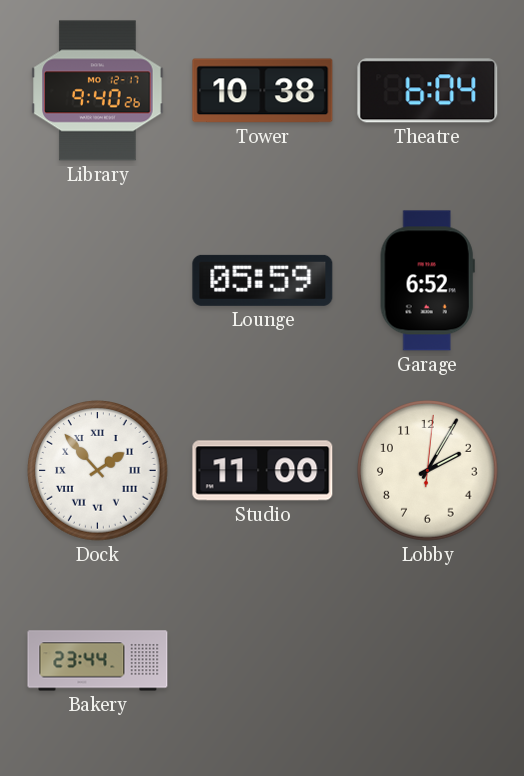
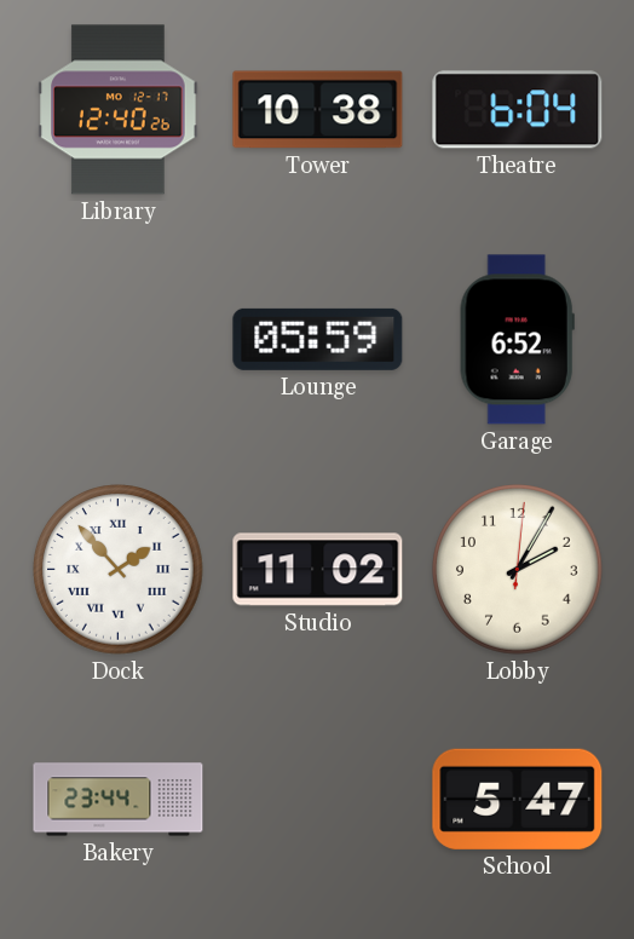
Library: 9:40 -> 12:40 (119, 110)
Studio: 11:00 -> 11:02 (318, 570)
School: none -> 5:47 (518, 799)
